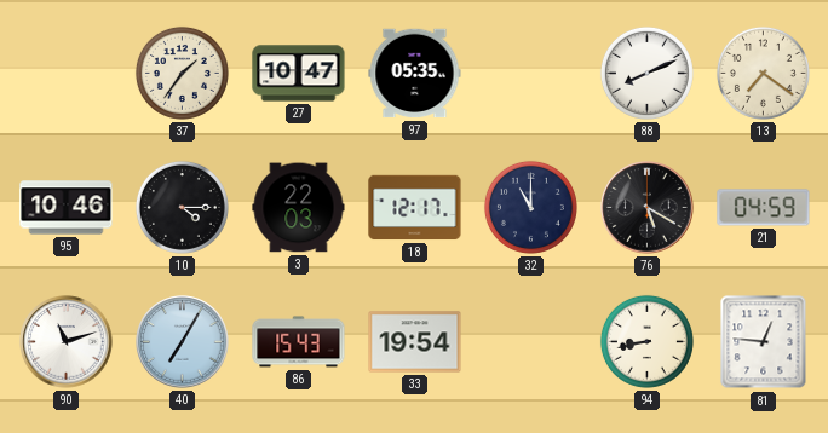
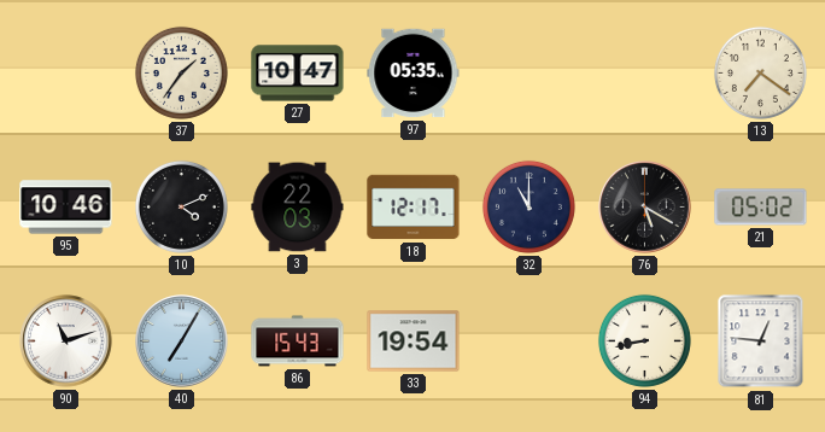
88: 8:11 -> none (646, 73)
10: 4:15 -> 4:11 (181, 206)
21: 04:59 -> 05:02 (761, 208)
